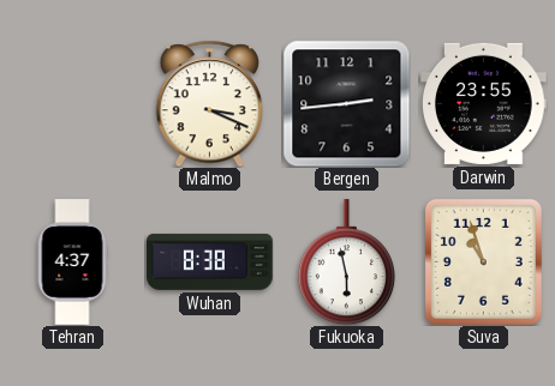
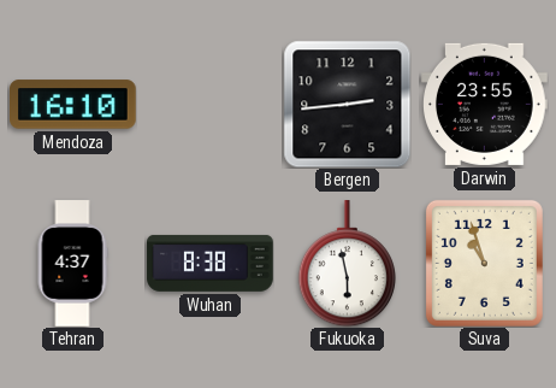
Mendoza: none -> 16:10 (73, 105)
Malmo: 3:19 -> none (209, 103)
